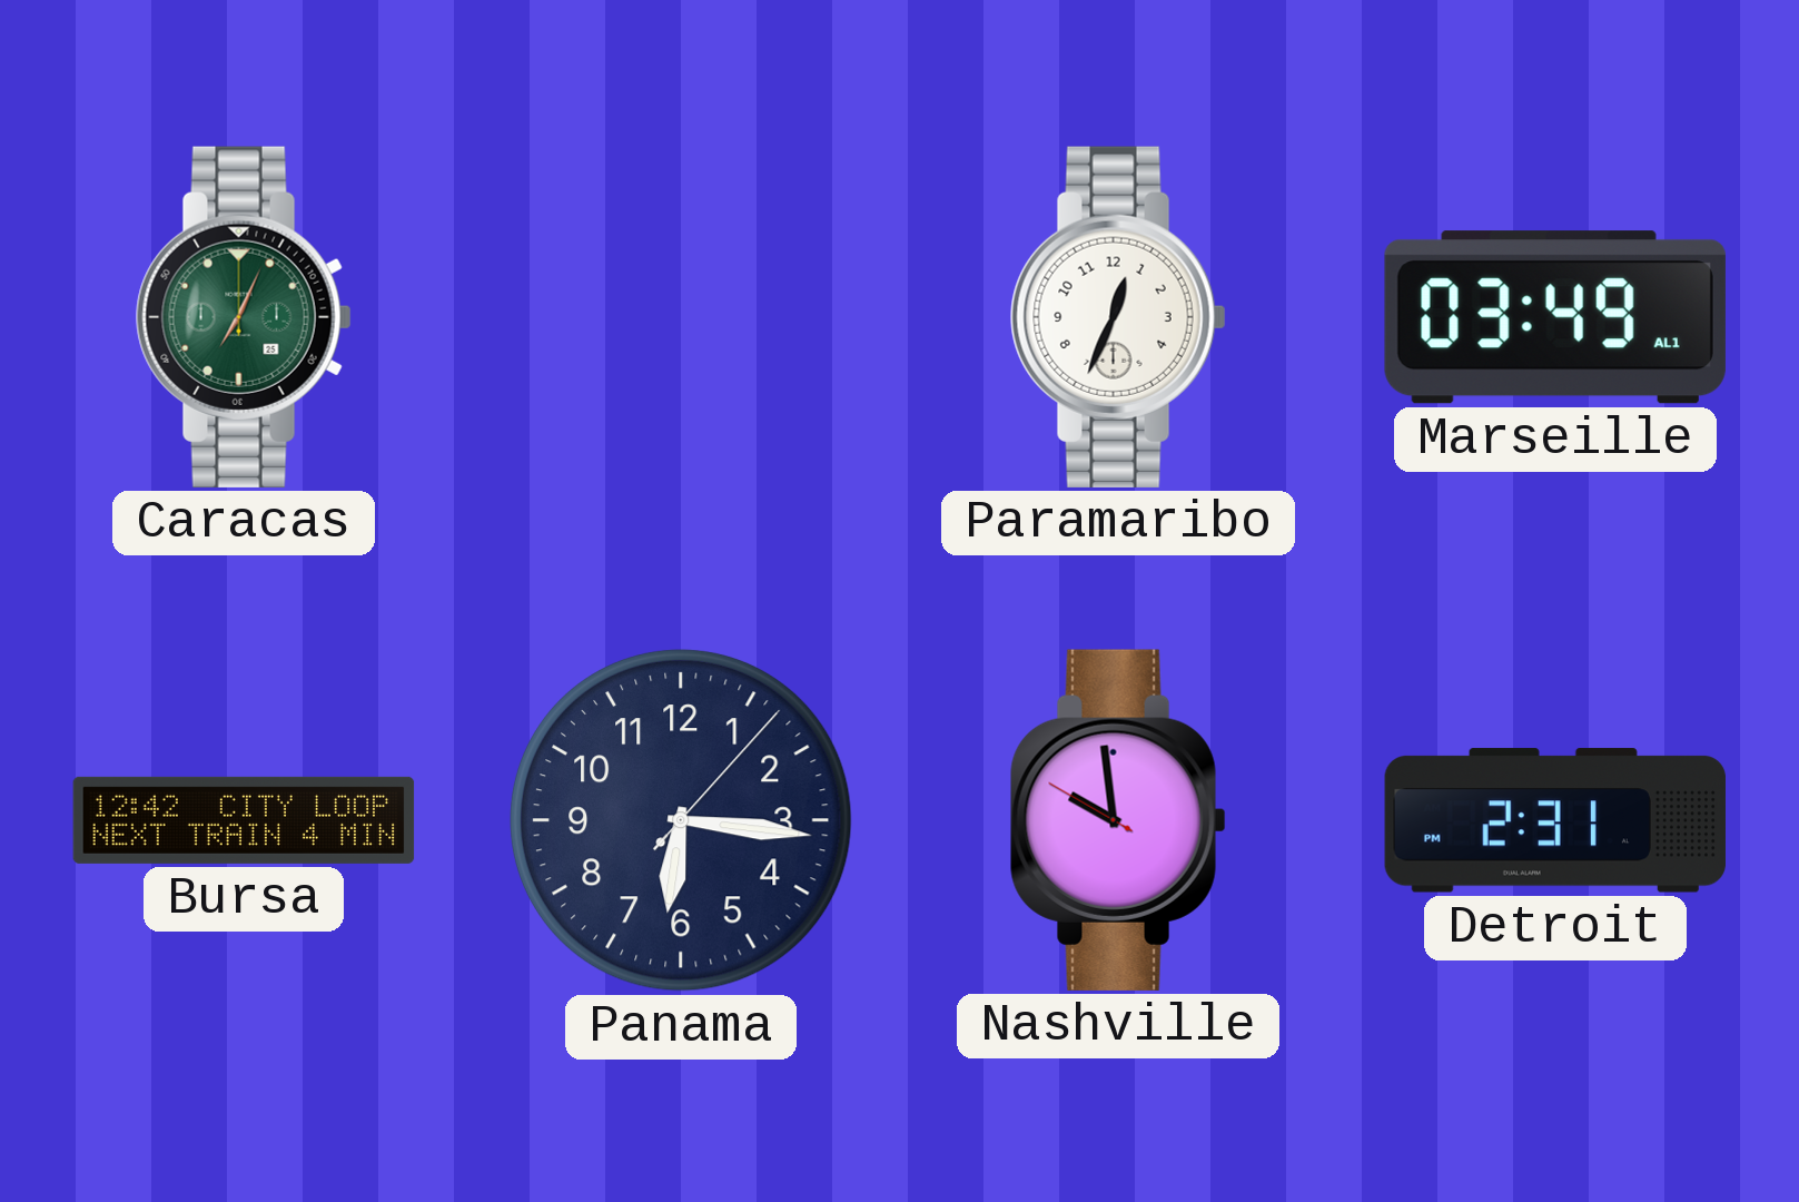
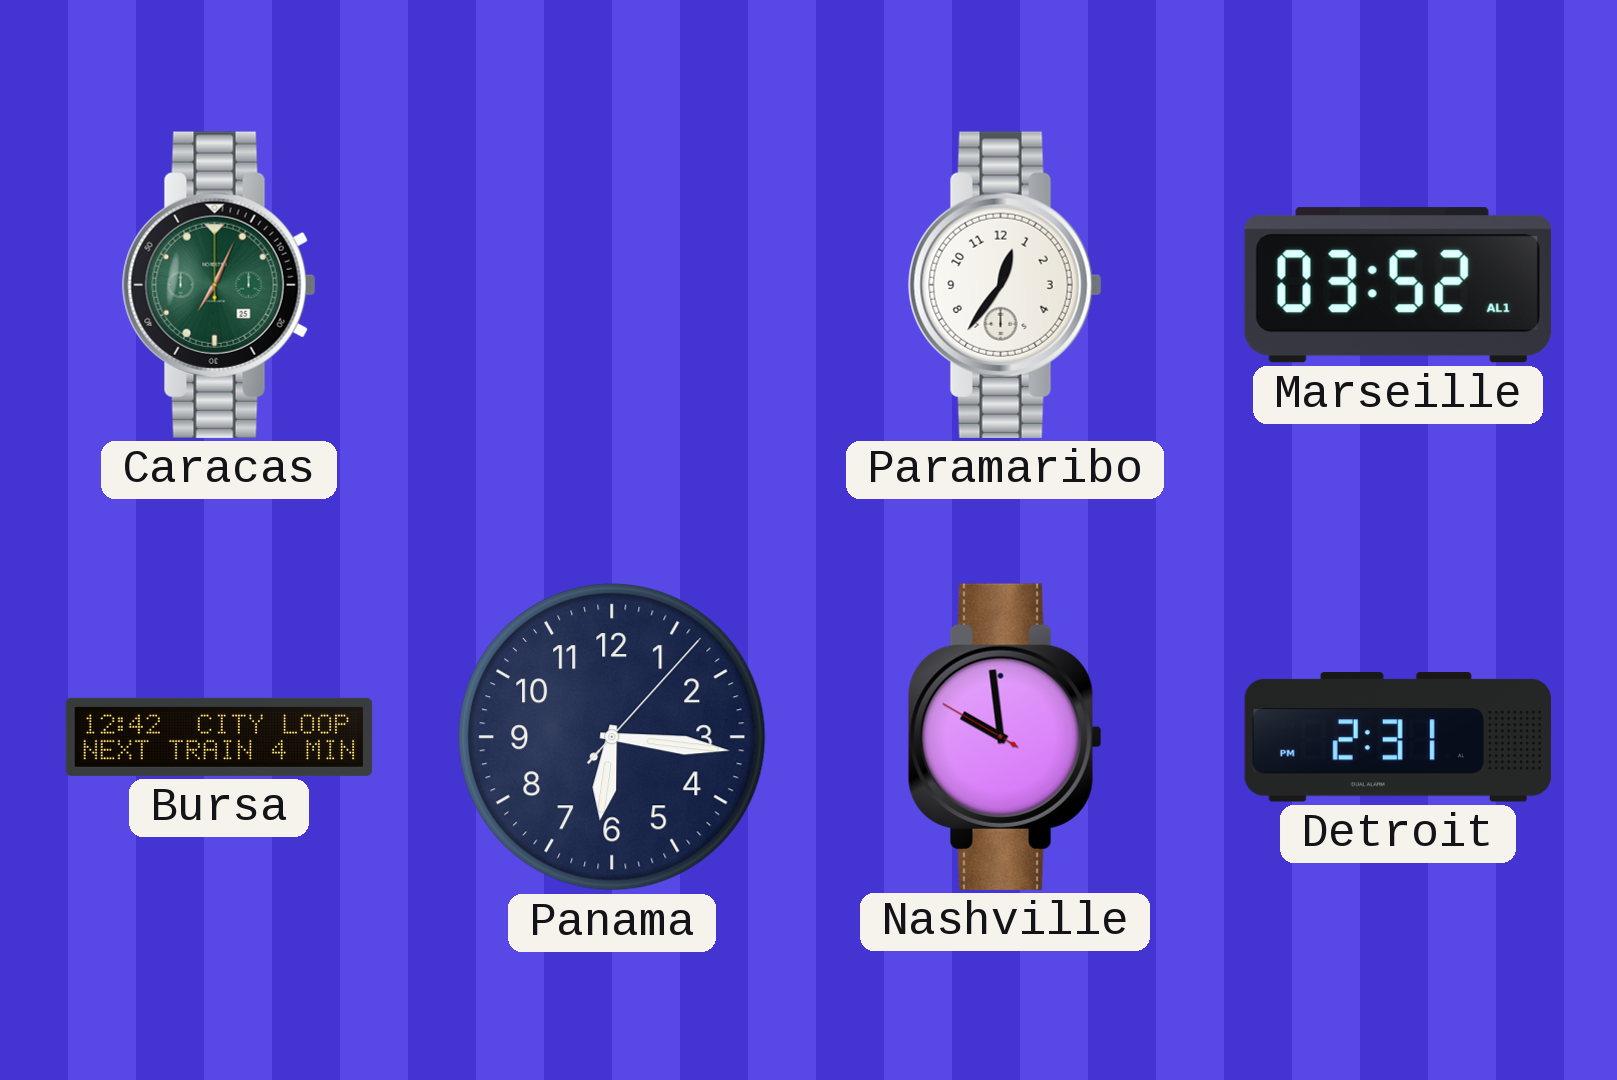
Paramaribo: 12:34 -> 12:36 (1005, 285)
Marseille: 03:49 -> 03:52 (1398, 285)
